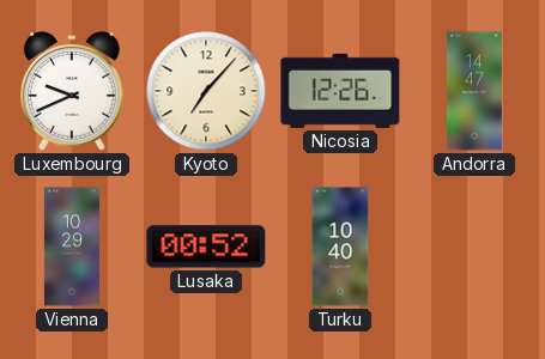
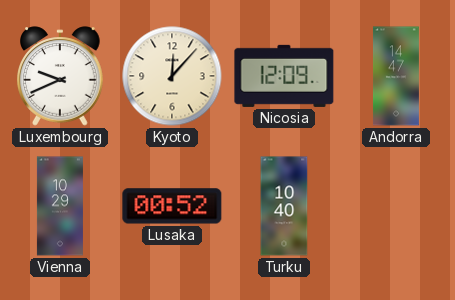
Kyoto: 7:07 -> 12:07 (172, 76)
Nicosia: 12:26 -> 12:09 (284, 76)
